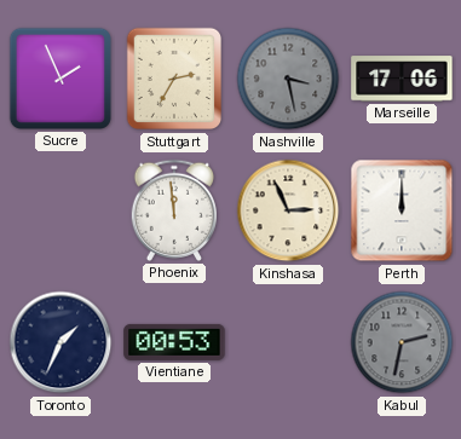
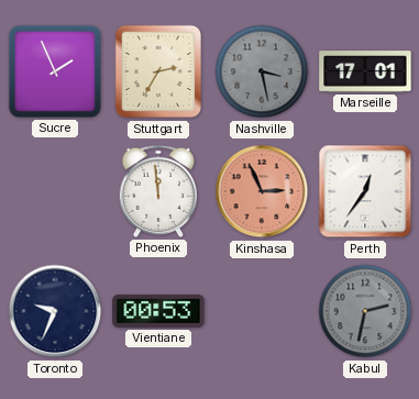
Marseille: 17:06 -> 17:01 (365, 71)
Kinshasa dial: cream -> salmon (262, 191)
Perth: 12:00 -> 12:36 (365, 191)
Toronto: 1:34 -> 9:34 (55, 311)
